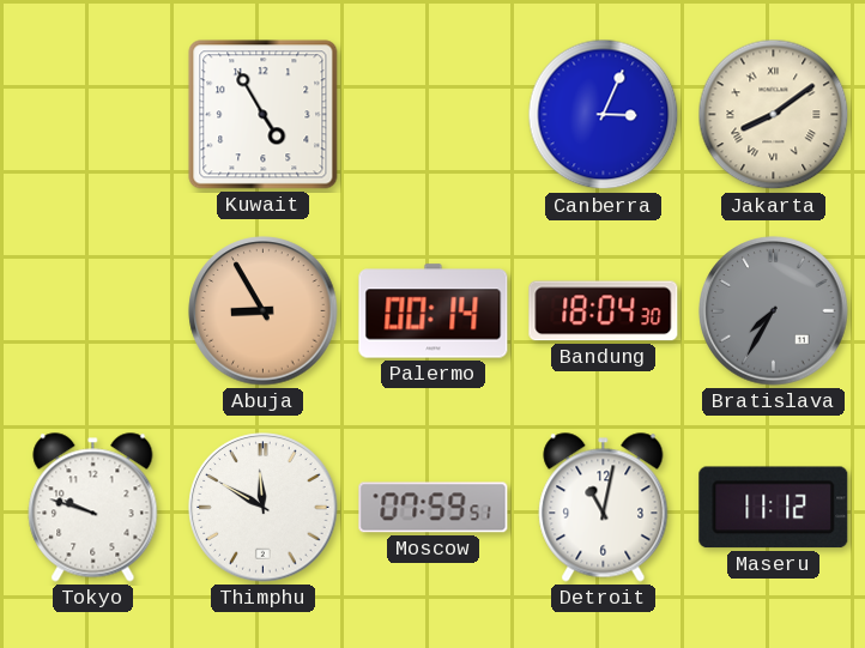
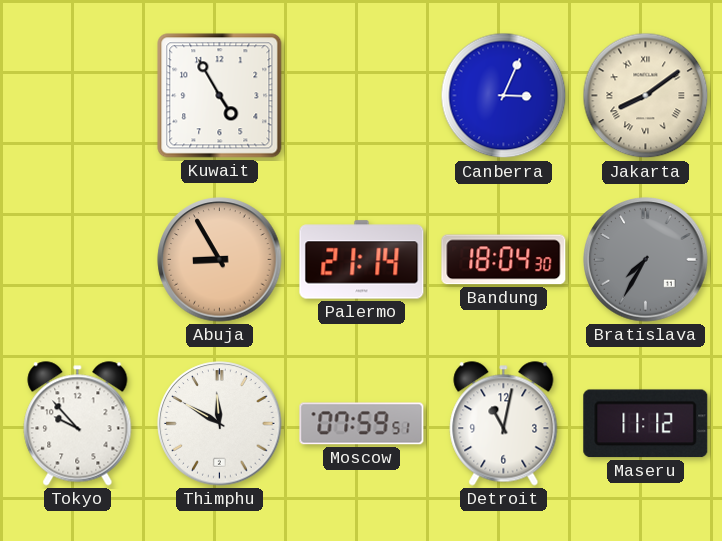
Palermo: 00:14 -> 21:14 (362, 260)
Tokyo: 9:48 -> 9:53 (78, 424)
